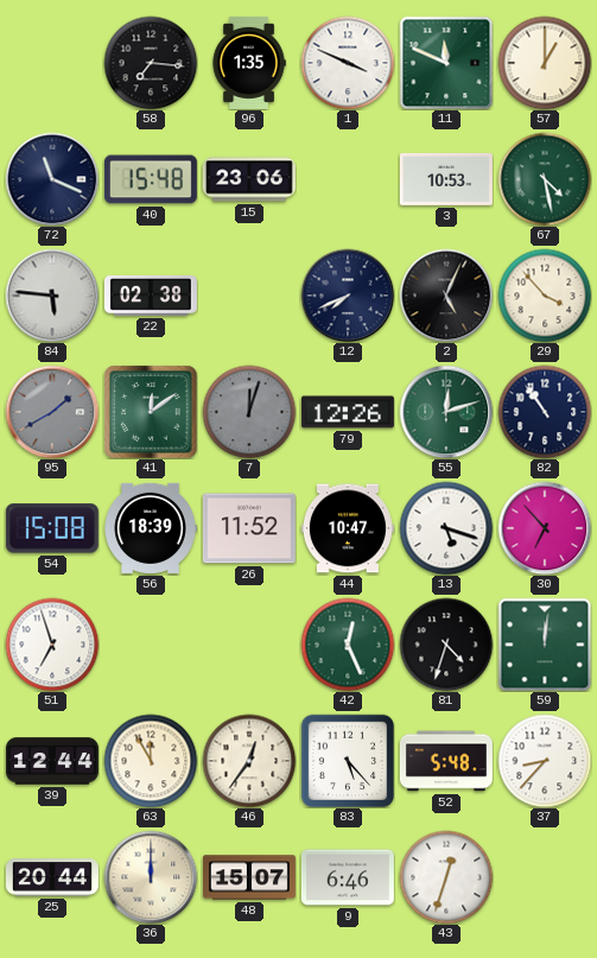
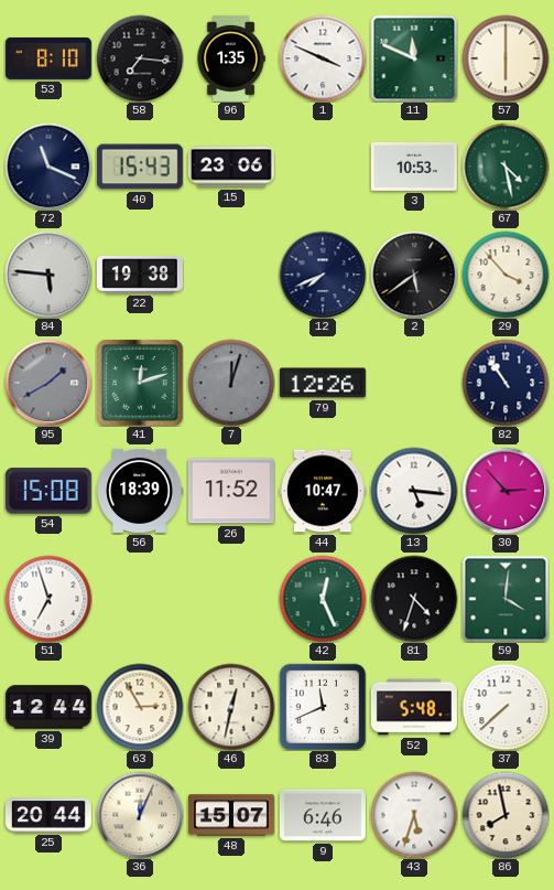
53: none -> 8:10 (48, 58)
57: 1:00 -> 6:00 (506, 58)
40: 15:48 -> 15:43 (140, 167)
22: 02:38 -> 19:38 (140, 276)
2: 5:04 -> 5:39 (414, 275)
41: 12:09 -> 12:12 (140, 383)
55: 12:12 -> none (446, 412)
13: 5:18 -> 5:16 (414, 491)
30: 6:53 -> 2:53 (506, 491)
59: 12:01 -> 4:01 (506, 599)
63: 11:55 -> 2:55 (140, 707)
46: 12:36 -> 12:32 (231, 707)
83: 5:23 -> 11:41 (322, 706)
37: 8:37 -> 7:38 (506, 707)
36: 12:00 -> 12:04 (140, 815)
43: 12:33 -> 5:33 (414, 815)
86: none -> 7:58 (506, 815)
